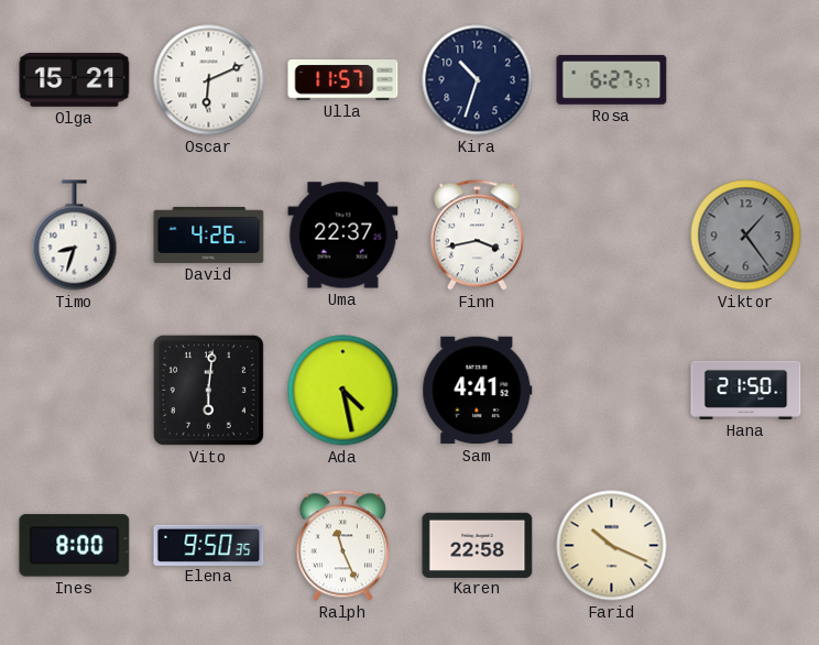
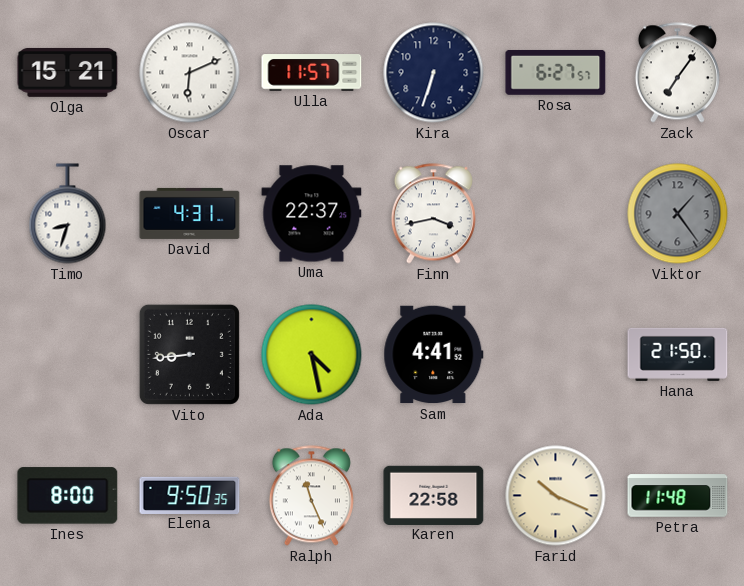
Kira: 10:33 -> 6:33 (434, 73)
Zack: none -> 7:06 (677, 73)
David: 4:26 -> 4:31 (190, 213)
Vito: 6:01 -> 8:44 (189, 354)
Petra: none -> 11:48 (678, 496)
